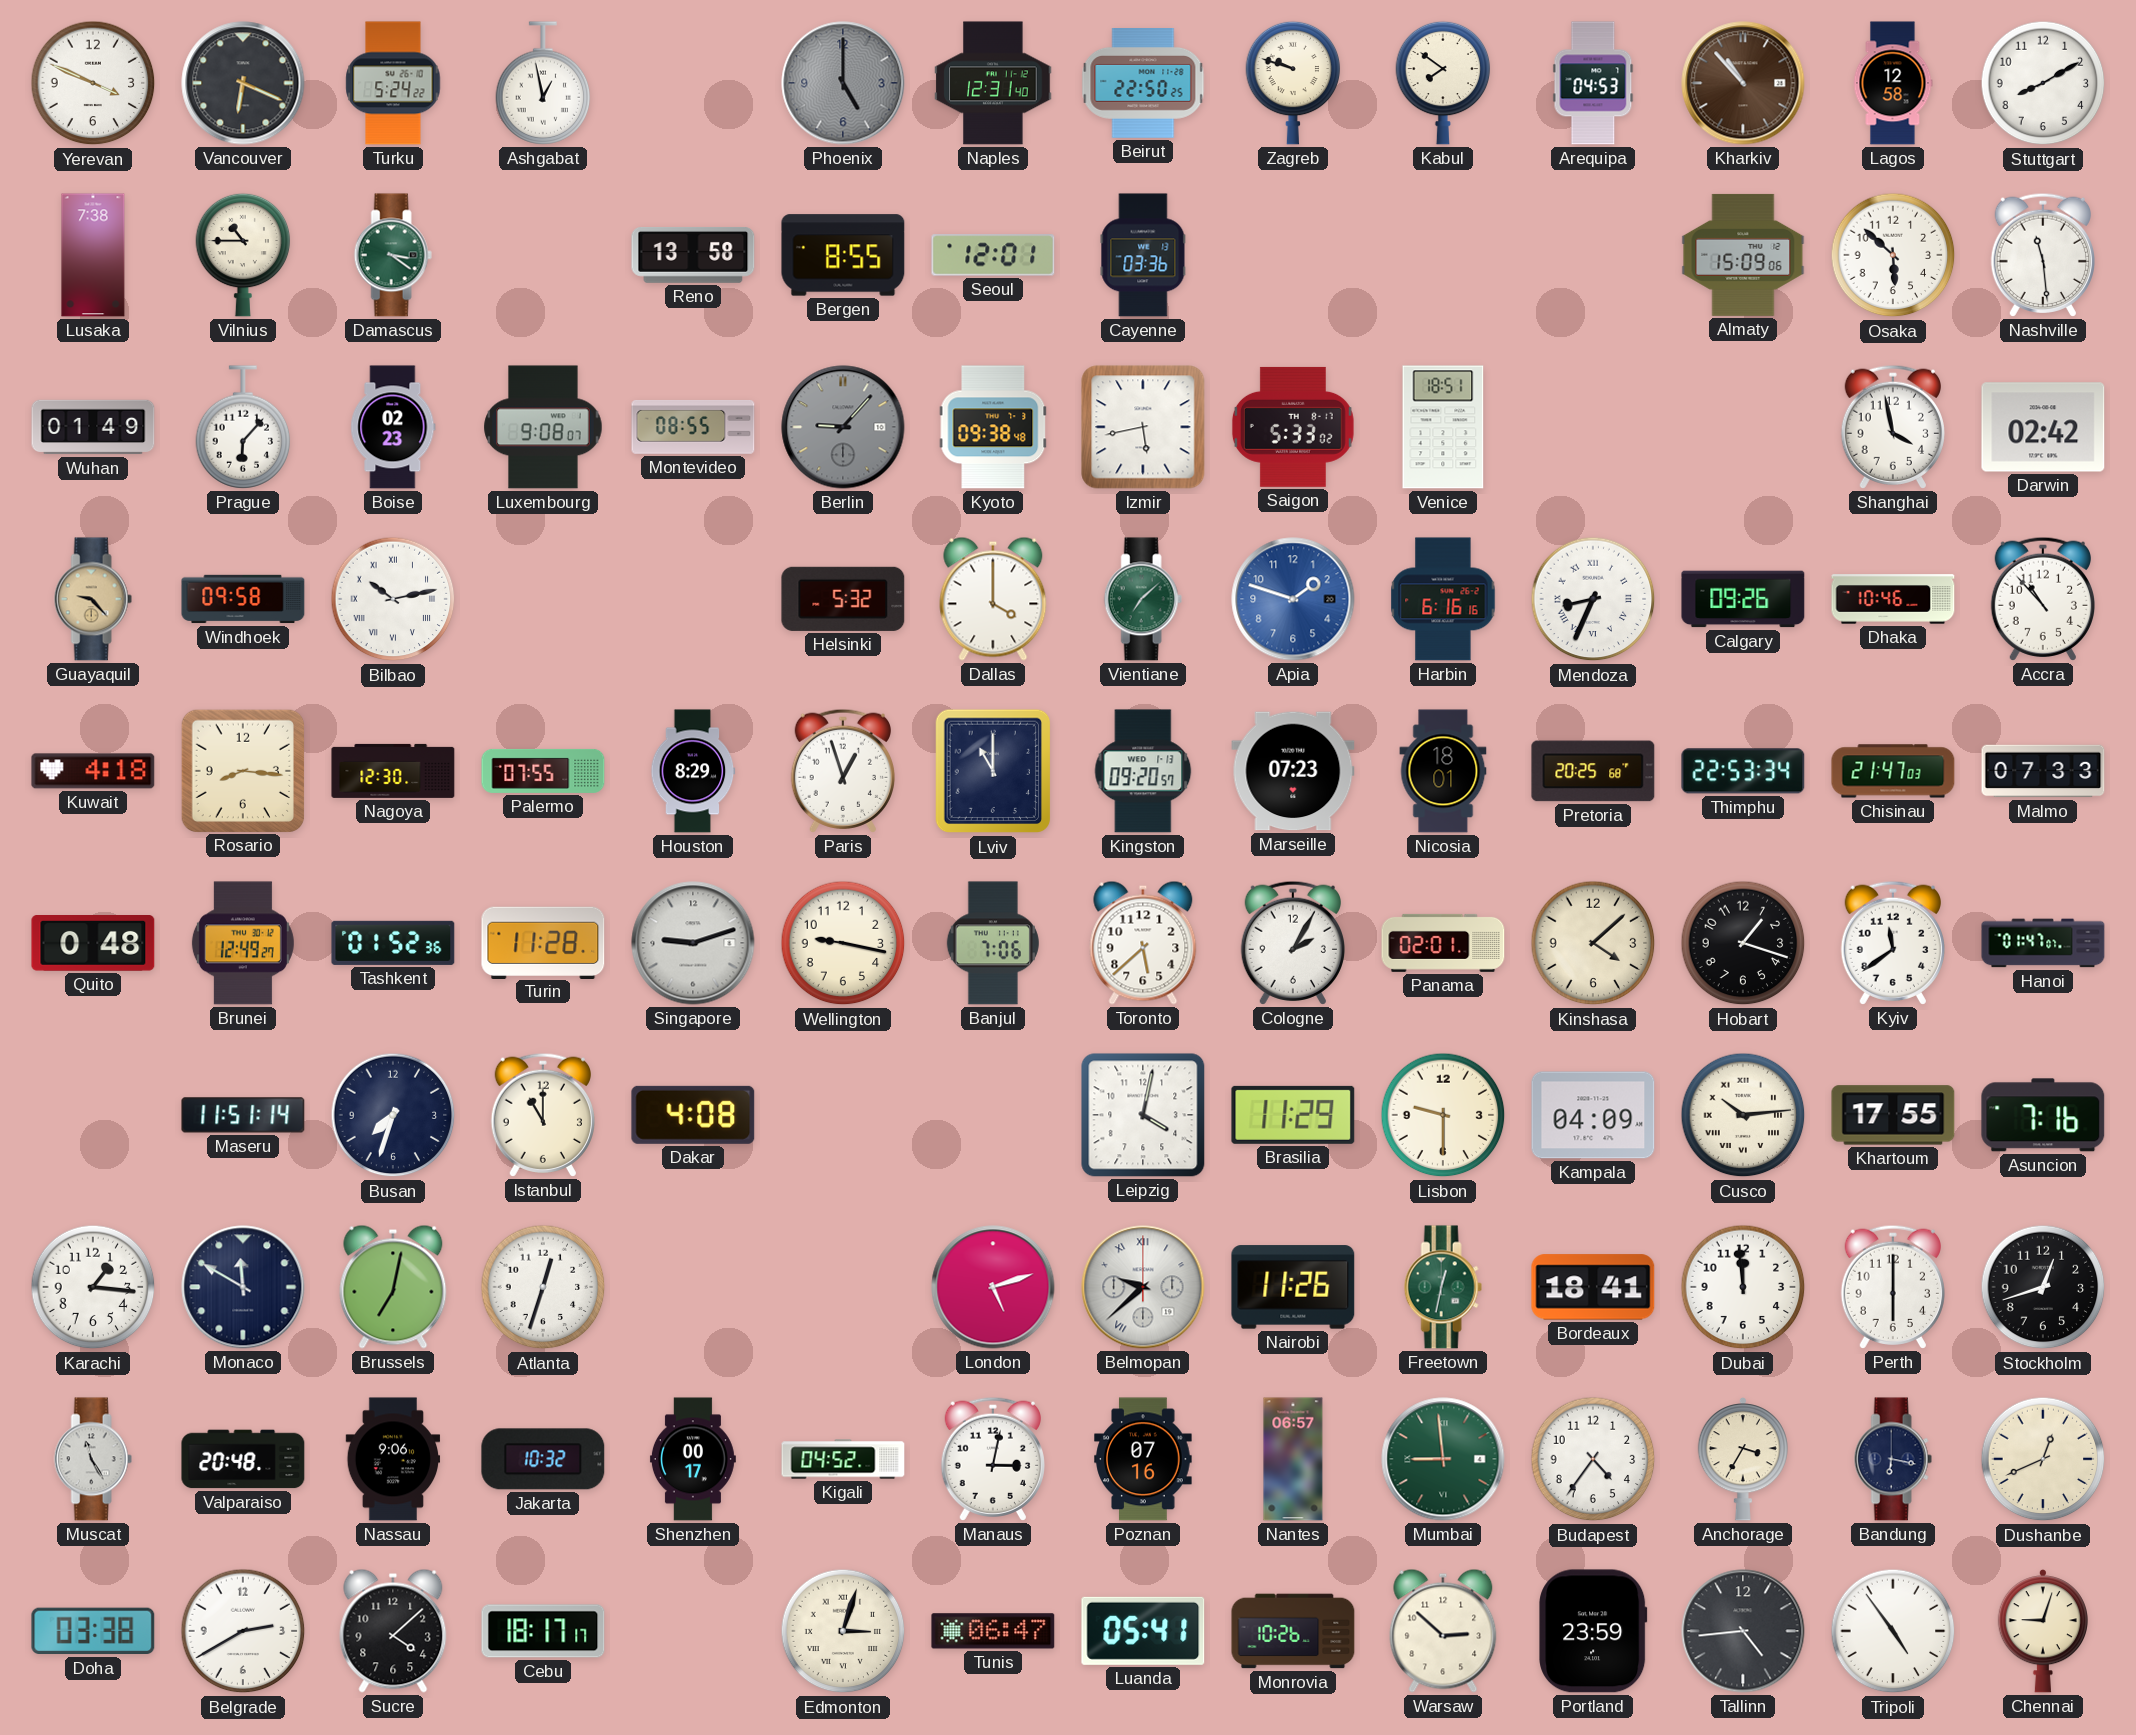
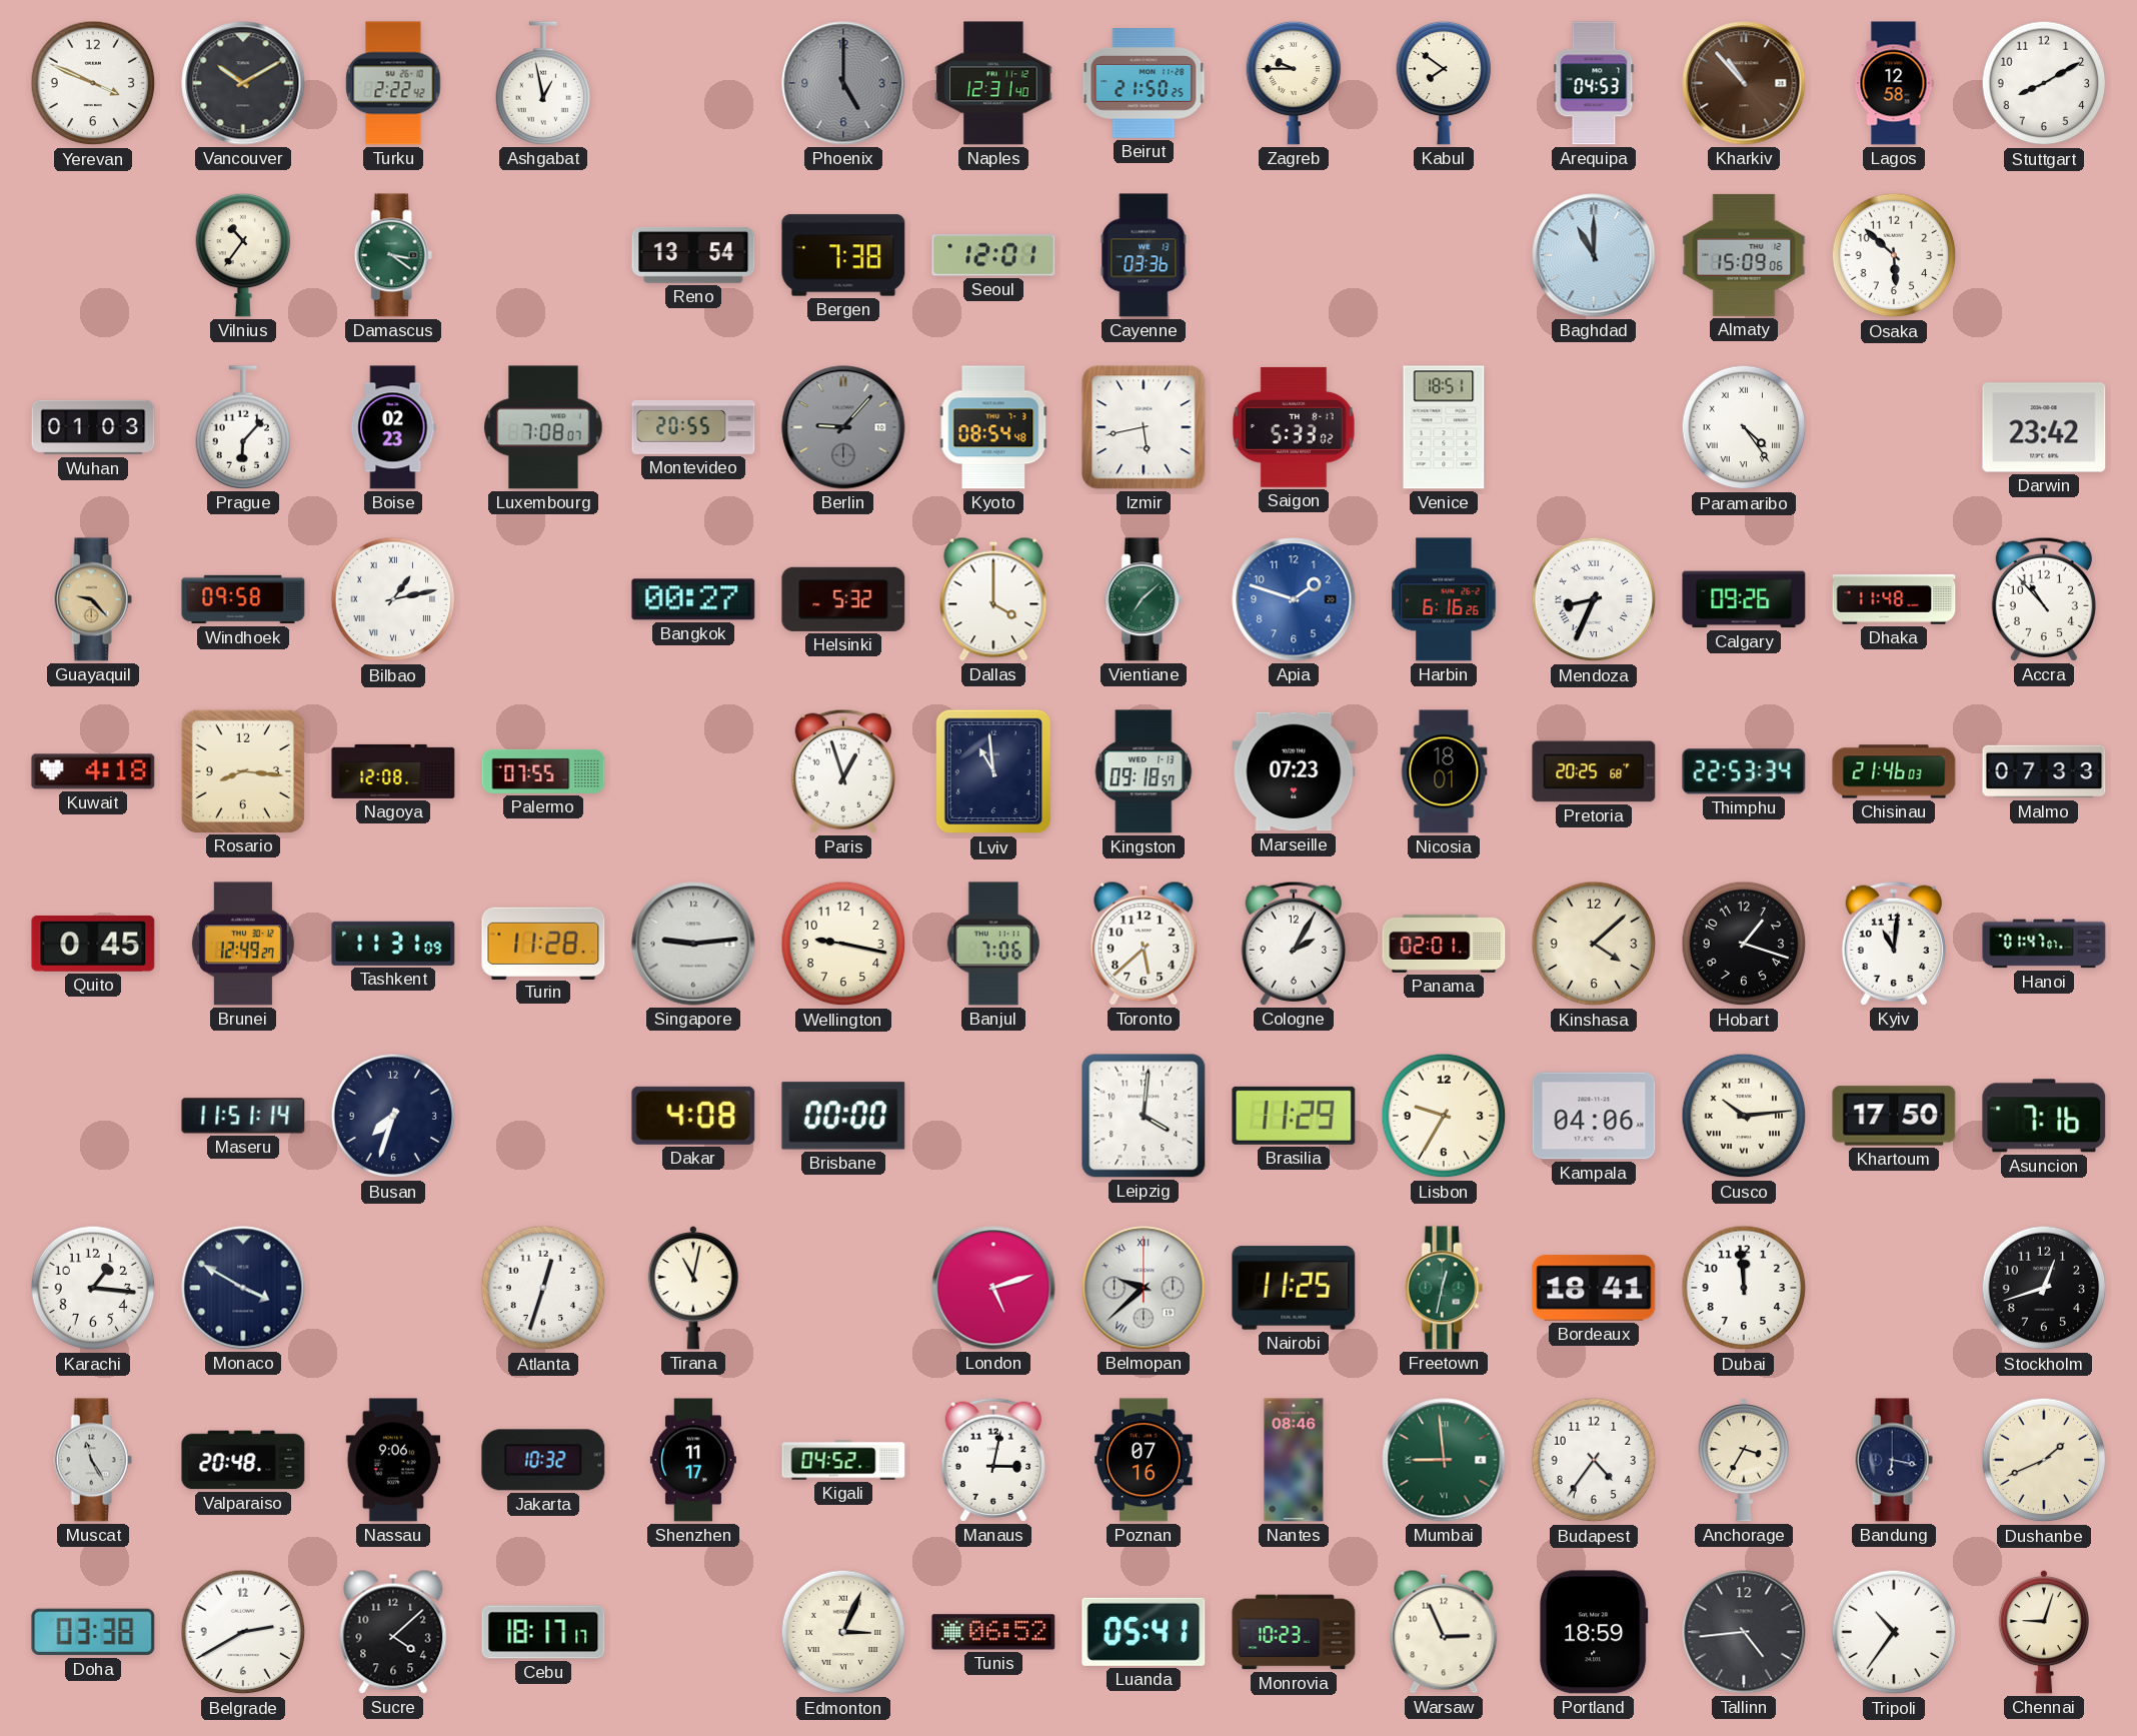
Vancouver: 6:19 -> 10:10 (243, 83)
Turku: 5:24 -> 2:22 (393, 83)
Beirut: 22:50 -> 21:50 (1144, 84)
Zagreb: 9:48 -> 9:45 (1294, 83)
Lusaka: 7:38 -> none (93, 255)
Vilnius: 10:45 -> 10:36 (243, 255)
Reno: 13:58 -> 13:54 (693, 256)
Bergen: 8:55 -> 7:38 (843, 255)
Baghdad: none -> 11:00 (1594, 255)
Nashville: 11:29 -> none (2042, 255)
Wuhan: 01:49 -> 01:03 (93, 427)
Luxembourg: 9:08 -> 7:08 (543, 427)
Montevideo: 08:55 -> 20:55 (693, 427)
Kyoto: 09:38 -> 08:54 (993, 427)
Paramaribo: none -> 4:24 (1744, 427)
Shanghai: 3:58 -> none (1892, 427)
Darwin: 02:42 -> 23:42 (2044, 427)
Bilbao: 10:13 -> 1:13 (393, 599)
Bangkok: none -> 00:27 (693, 599)
Harbin: 6:16:16 -> 6:16:26 (1444, 599)
Dhaka: 10:46 -> 11:48 (1894, 599)
Nagoya: 12:30 -> 12:08 (393, 771)
Houston: 8:29 -> none (693, 771)
Lviv: 11:00 -> 10:59 (993, 771)
Kingston: 09:20 -> 09:18 (1144, 771)
Chisinau: 21:47 -> 21:46 (1894, 771)
Quito: 0:48 -> 0:45 (93, 945)
Tashkent: 01:52 -> 11:31 (393, 944)
Singapore: 9:12 -> 9:14 (693, 944)
Kyiv: 11:39 -> 11:01 (1893, 944)
Istanbul: 11:00 -> none (542, 1115)
Brisbane: none -> 00:00 (843, 1116)
Leipzig: 4:02 -> 4:01 (1144, 1116)
Lisbon: 9:30 -> 9:35 (1444, 1116)
Kampala: 04:09 -> 04:06 (1594, 1116)
Khartoum: 17:55 -> 17:50 (1894, 1116)
Monaco: 11:50 -> 3:50 (243, 1288)
Brussels: 7:02 -> none (393, 1287)
Tirana: none -> 11:02 (693, 1289)
Nairobi: 11:26 -> 11:25 (1294, 1288)
Perth: 6:00 -> none (1892, 1287)
Shenzhen: 00:17 -> 11:17 (693, 1460)
Nantes: 06:57 -> 08:46 (1294, 1460)
Dushanbe: 12:41 -> 1:41 (2044, 1460)
Edmonton: 3:03 -> 3:04 (843, 1632)
Tunis: 06:47 -> 06:52 (993, 1632)
Monrovia: 10:26 -> 10:23 (1294, 1632)
Warsaw: 2:52 -> 2:56 (1444, 1632)
Portland: 23:59 -> 18:59 (1594, 1632)
Tripoli: 4:54 -> 10:36 (1894, 1632)
